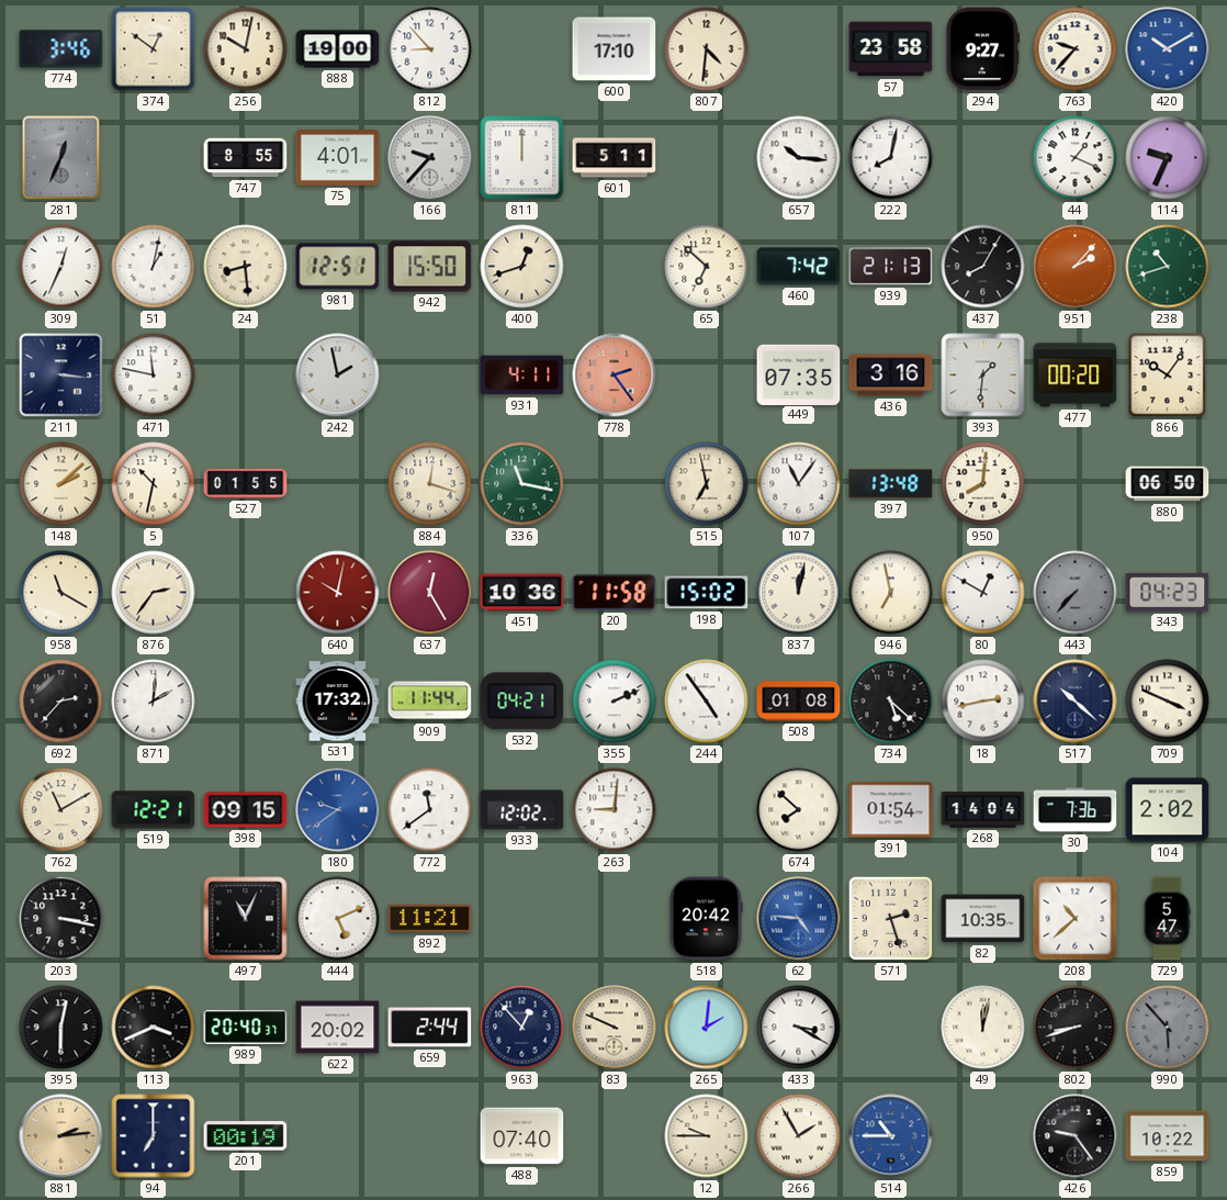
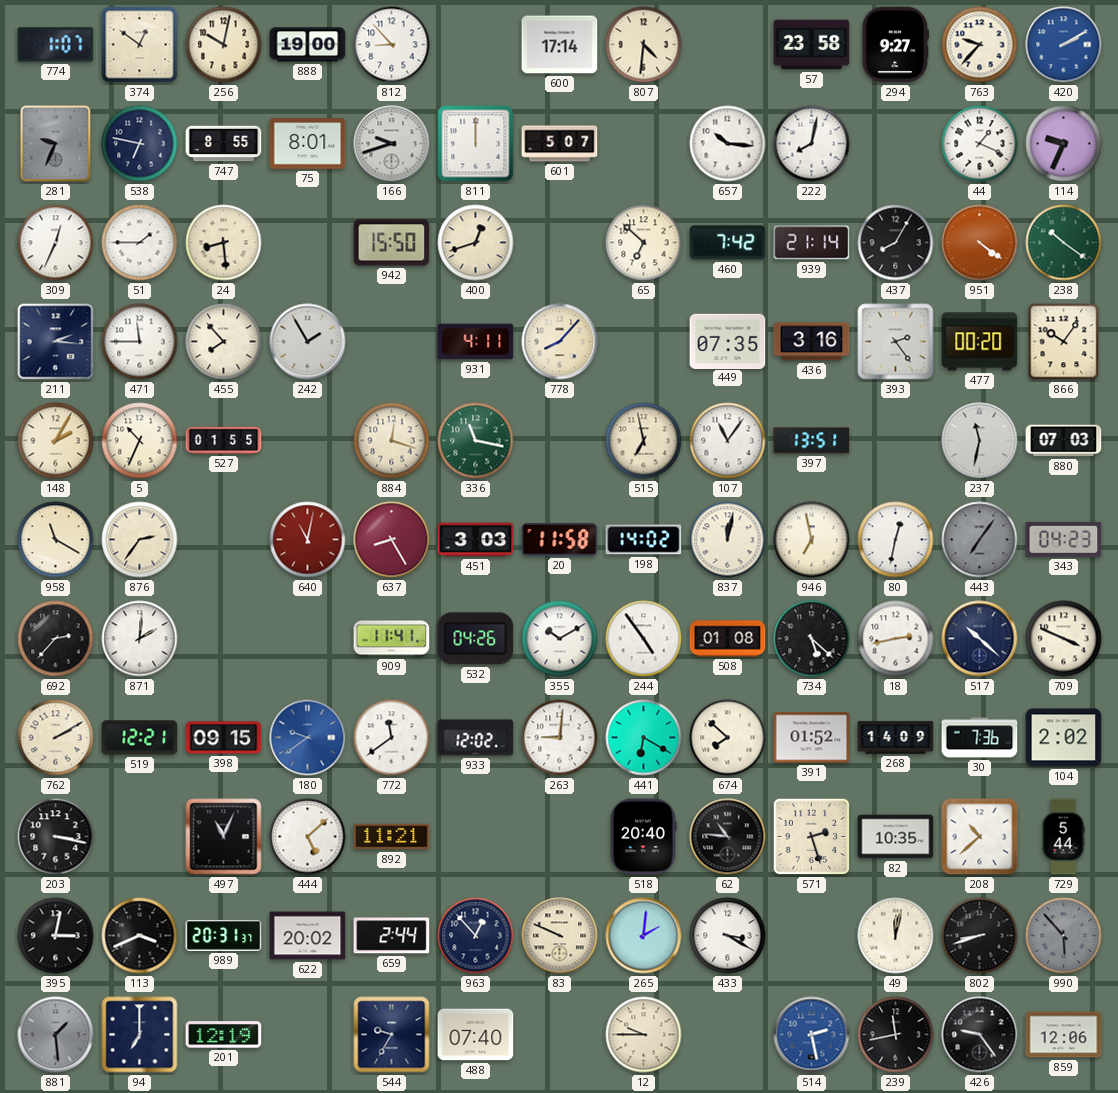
774: 3:46 -> 1:07 (56, 45)
600: 17:10 -> 17:14 (560, 45)
420: 10:10 -> 2:10 (1064, 45)
281: 12:34 -> 9:34 (56, 144)
538: none -> 6:47 (140, 144)
75: 4:01 -> 8:01 (308, 143)
166: 9:37 -> 9:42 (392, 144)
601: 5:11 -> 5:07 (560, 144)
51: 1:02 -> 1:45 (140, 243)
981: 12:51 -> none (338, 267)
939: 21:13 -> 21:14 (812, 243)
951: 2:07 -> 4:21 (980, 243)
238: 10:42 -> 10:21 (1064, 243)
211: 3:16 -> 2:16 (56, 342)
471: 11:47 -> 11:45 (140, 342)
455: none -> 7:53 (224, 342)
242: 1:58 -> 1:55 (308, 342)
778: 2:24 -> 8:07 (560, 342)
778 dial: salmon -> cream (560, 342)
393: 1:31 -> 2:24 (896, 342)
148: 2:08 -> 2:05 (56, 441)
5: 10:32 -> 10:34 (140, 441)
397: 13:48 -> 13:51 (812, 441)
950: 8:01 -> none (983, 484)
237: none -> 11:32 (980, 441)
880: 06:50 -> 07:03 (1064, 441)
640: 10:02 -> 11:02 (308, 540)
637: 12:25 -> 8:25 (392, 540)
451: 10:36 -> 3:03 (476, 540)
198: 15:02 -> 14:02 (644, 540)
80: 12:50 -> 12:32 (896, 540)
443: 7:37 -> 7:06 (980, 540)
531: 17:32 -> none (338, 702)
909: 11:44 -> 11:41 (392, 639)
532: 04:21 -> 04:26 (476, 639)
355: 2:11 -> 10:10 (560, 639)
762: 11:10 -> 2:10 (56, 738)
441: none -> 6:20 (644, 738)
391: 01:54 -> 01:52 (812, 738)
268: 14:04 -> 14:09 (896, 738)
444: 5:11 -> 5:08 (308, 837)
518: 20:42 -> 20:40 (643, 837)
62: 4:46 -> 10:46 (728, 837)
62 dial: blue -> black (728, 837)
729: 5:47 -> 5:44 (1063, 837)
395: 6:02 -> 3:02 (56, 936)
989: 20:40 -> 20:31 (224, 935)
881: 2:14 -> 1:29 (56, 1035)
881 dial: champagne -> grey (56, 1035)
201: 00:19 -> 12:19 (224, 1035)
544: none -> 9:35 (392, 1035)
266: 1:55 -> none (799, 1136)
514: 10:45 -> 2:28 (812, 1035)
239: none -> 11:43 (896, 1035)
859: 10:22 -> 12:06 (1064, 1035)
